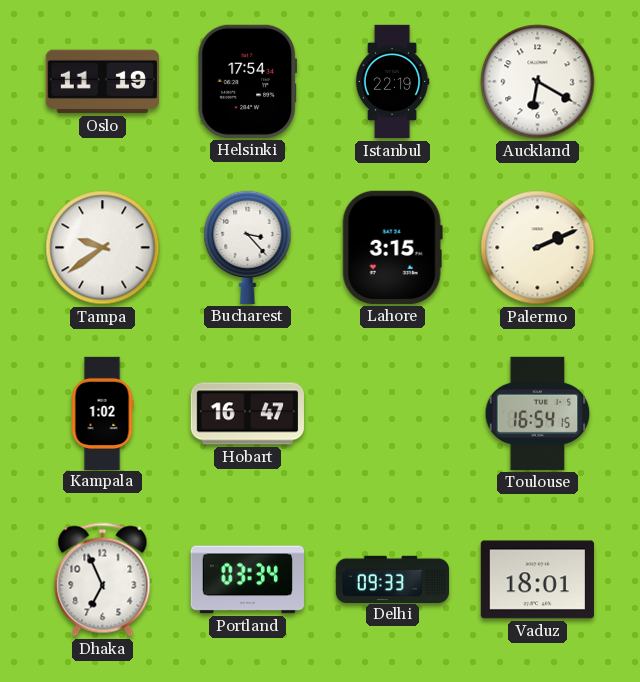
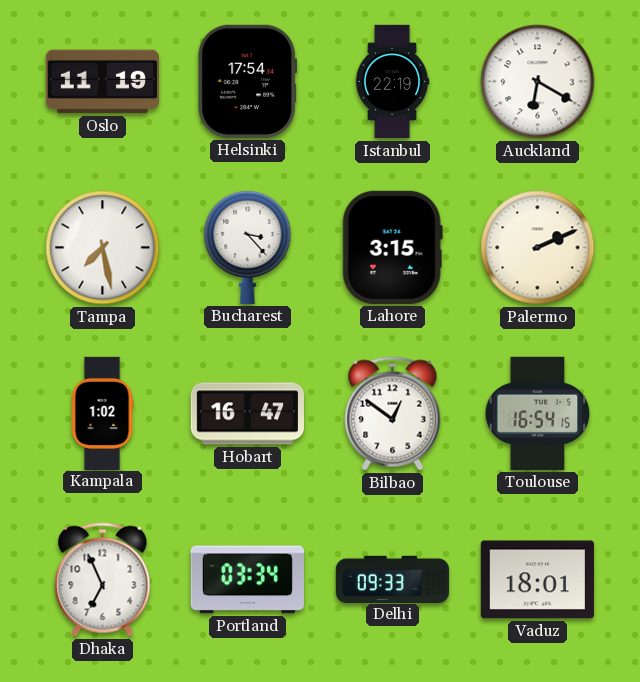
Tampa: 9:39 -> 7:28 (103, 248)
Bilbao: none -> 12:51 (393, 414)
